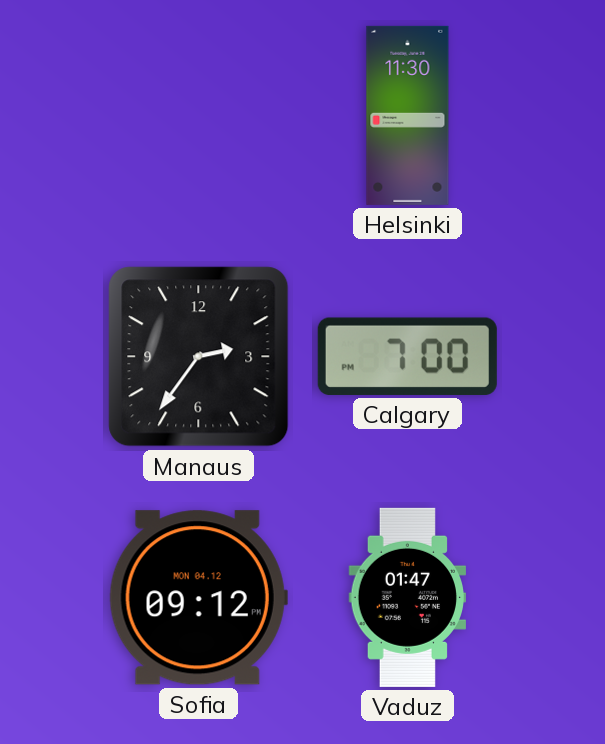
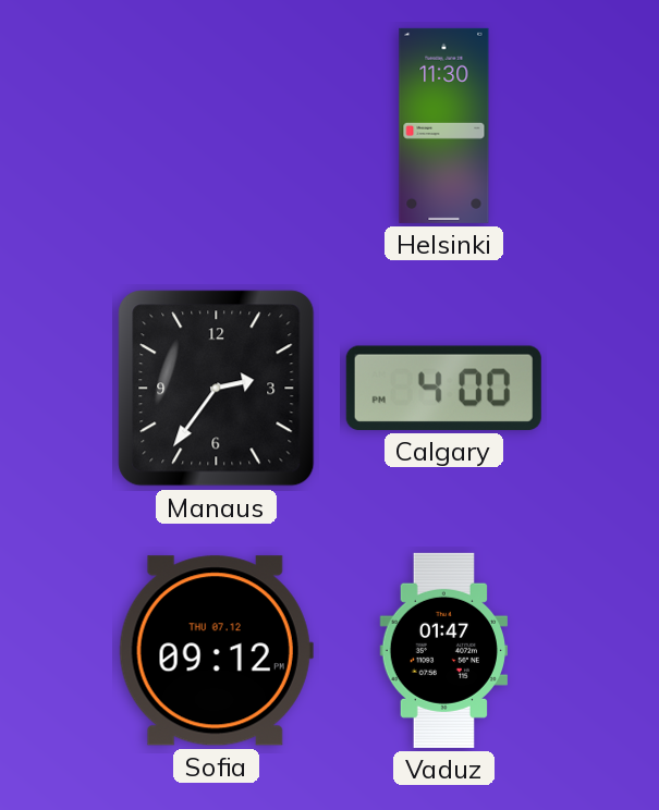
Calgary: 7:00 -> 4:00 (443, 388)
Sofia date: MON 04.12 -> THU 07.12 (216, 651)
